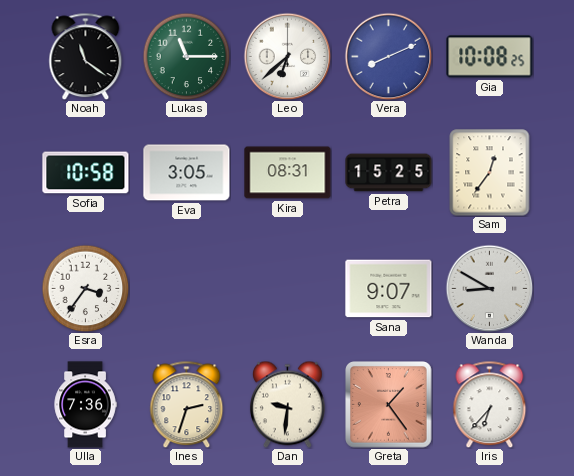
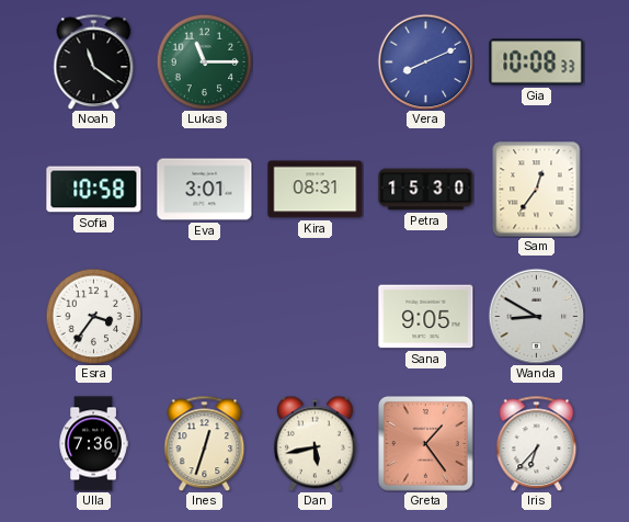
Leo: 6:38 -> none (287, 56)
Gia: 10:08:25 -> 10:08:33 (537, 63)
Eva: 3:05 -> 3:01 (205, 190)
Petra: 15:25 -> 15:30 (426, 190)
Sana: 9:07 -> 9:05 (426, 317)
Ines: 2:33 -> 12:33 (205, 443)
Dan: 9:31 -> 5:43 (314, 443)
